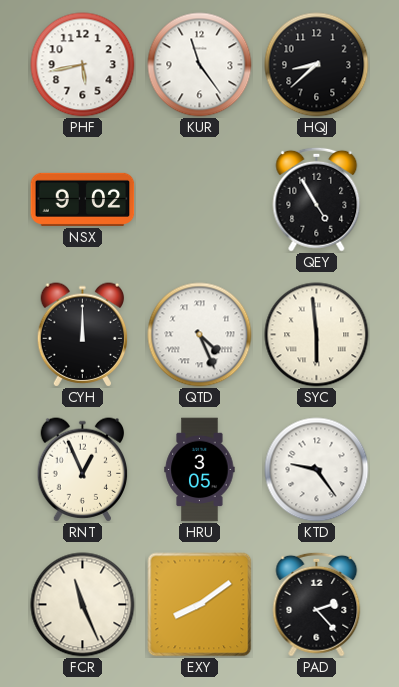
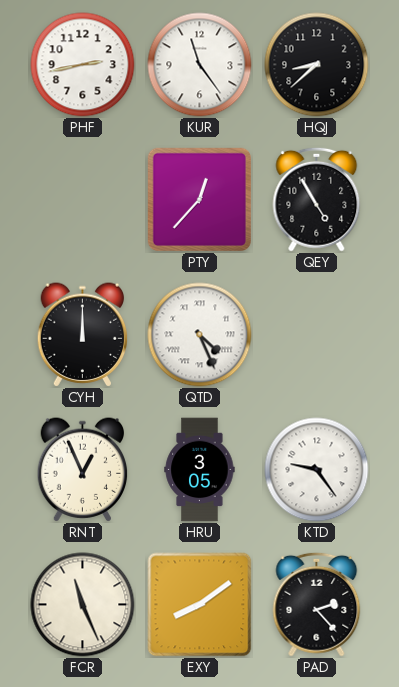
PHF: 5:43 -> 2:43 (83, 65)
NSX: 9:02 -> none (83, 199)
PTY: none -> 12:37 (199, 199)
SYC: 5:59 -> none (317, 335)
